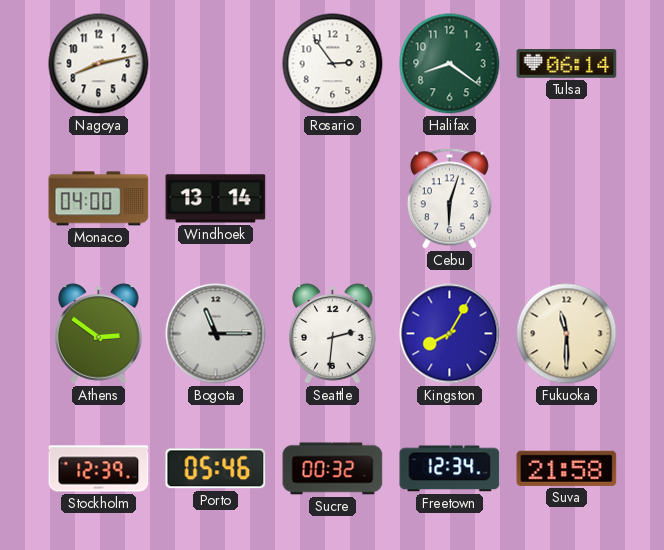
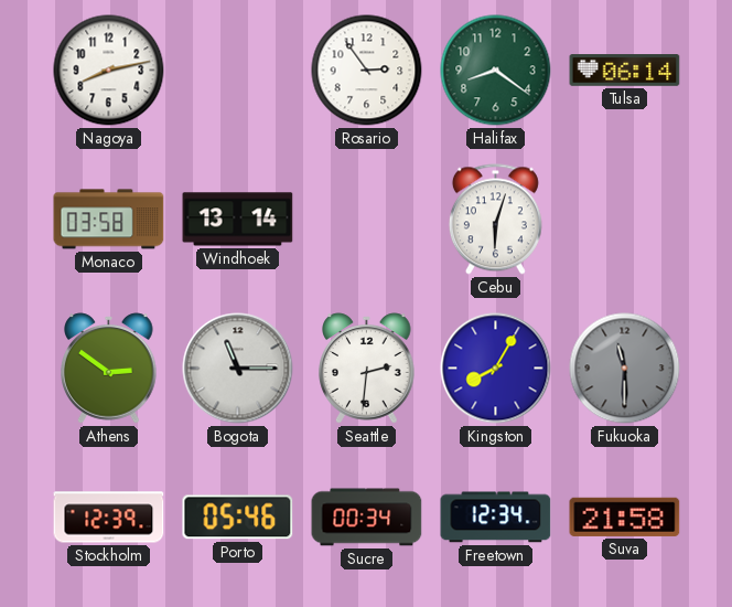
Monaco: 04:00 -> 03:58 (109, 220)
Fukuoka dial: cream -> grey (625, 369)
Sucre: 00:32 -> 00:34 (367, 518)
